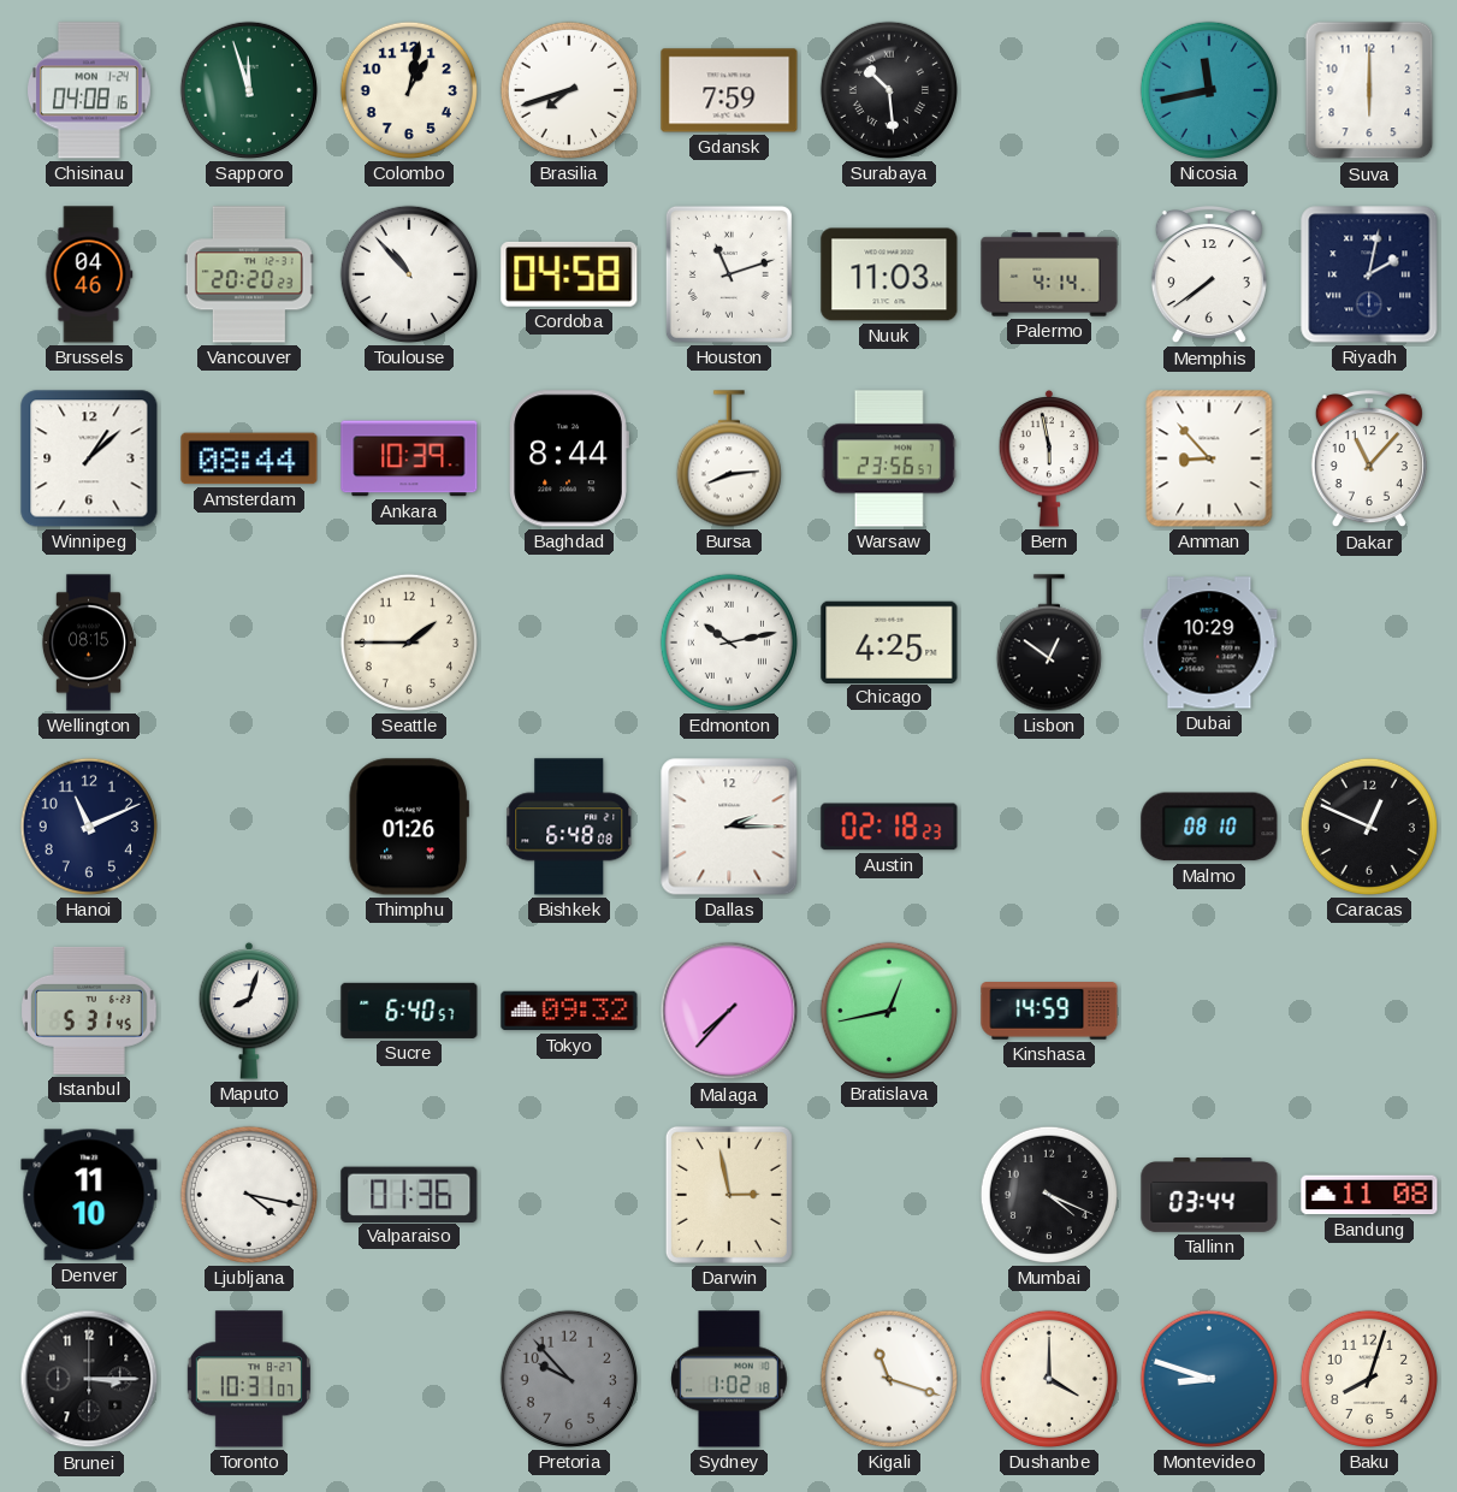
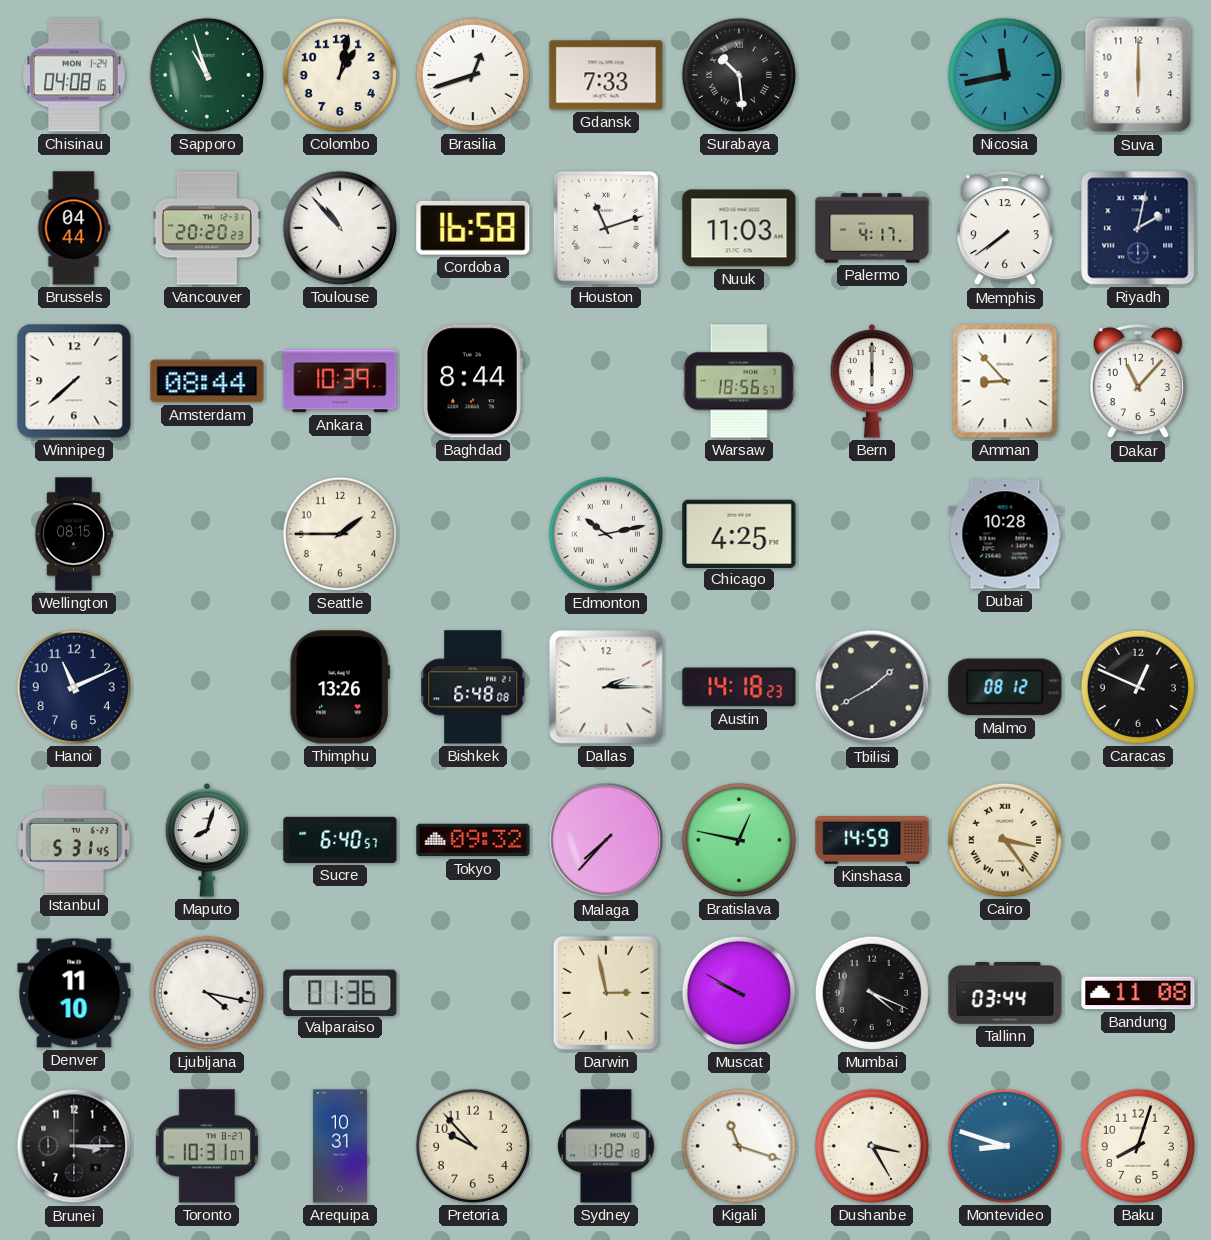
Sapporo: 11:57 -> 10:57 (207, 75)
Brasilia: 7:42 -> 12:42 (473, 75)
Gdansk: 7:59 -> 7:33 (606, 75)
Brussels: 04:46 -> 04:44 (74, 228)
Cordoba: 04:58 -> 16:58 (473, 228)
Palermo: 4:14 -> 4:17 (872, 228)
Winnipeg: 1:08 -> 7:38 (74, 381)
Bursa: 8:14 -> none (729, 458)
Warsaw: 23:56 -> 18:56 (739, 381)
Bern: 5:58 -> 6:00 (872, 381)
Lisbon: 12:51 -> none (1049, 643)
Dubai: 10:29 -> 10:28 (1005, 534)
Thimphu: 01:26 -> 13:26 (340, 687)
Austin: 02:18 -> 14:18 (739, 687)
Tbilisi: none -> 1:40 (872, 687)
Malmo: 08:10 -> 08:12 (1005, 687)
Bratislava: 12:43 -> 12:47 (739, 840)
Cairo: none -> 3:24 (1005, 840)
Muscat: none -> 9:50 (739, 993)
Arequipa: none -> 10:31 (340, 1146)
Pretoria dial: grey -> cream (473, 1146)
Dushanbe: 4:00 -> 3:25 (872, 1146)
